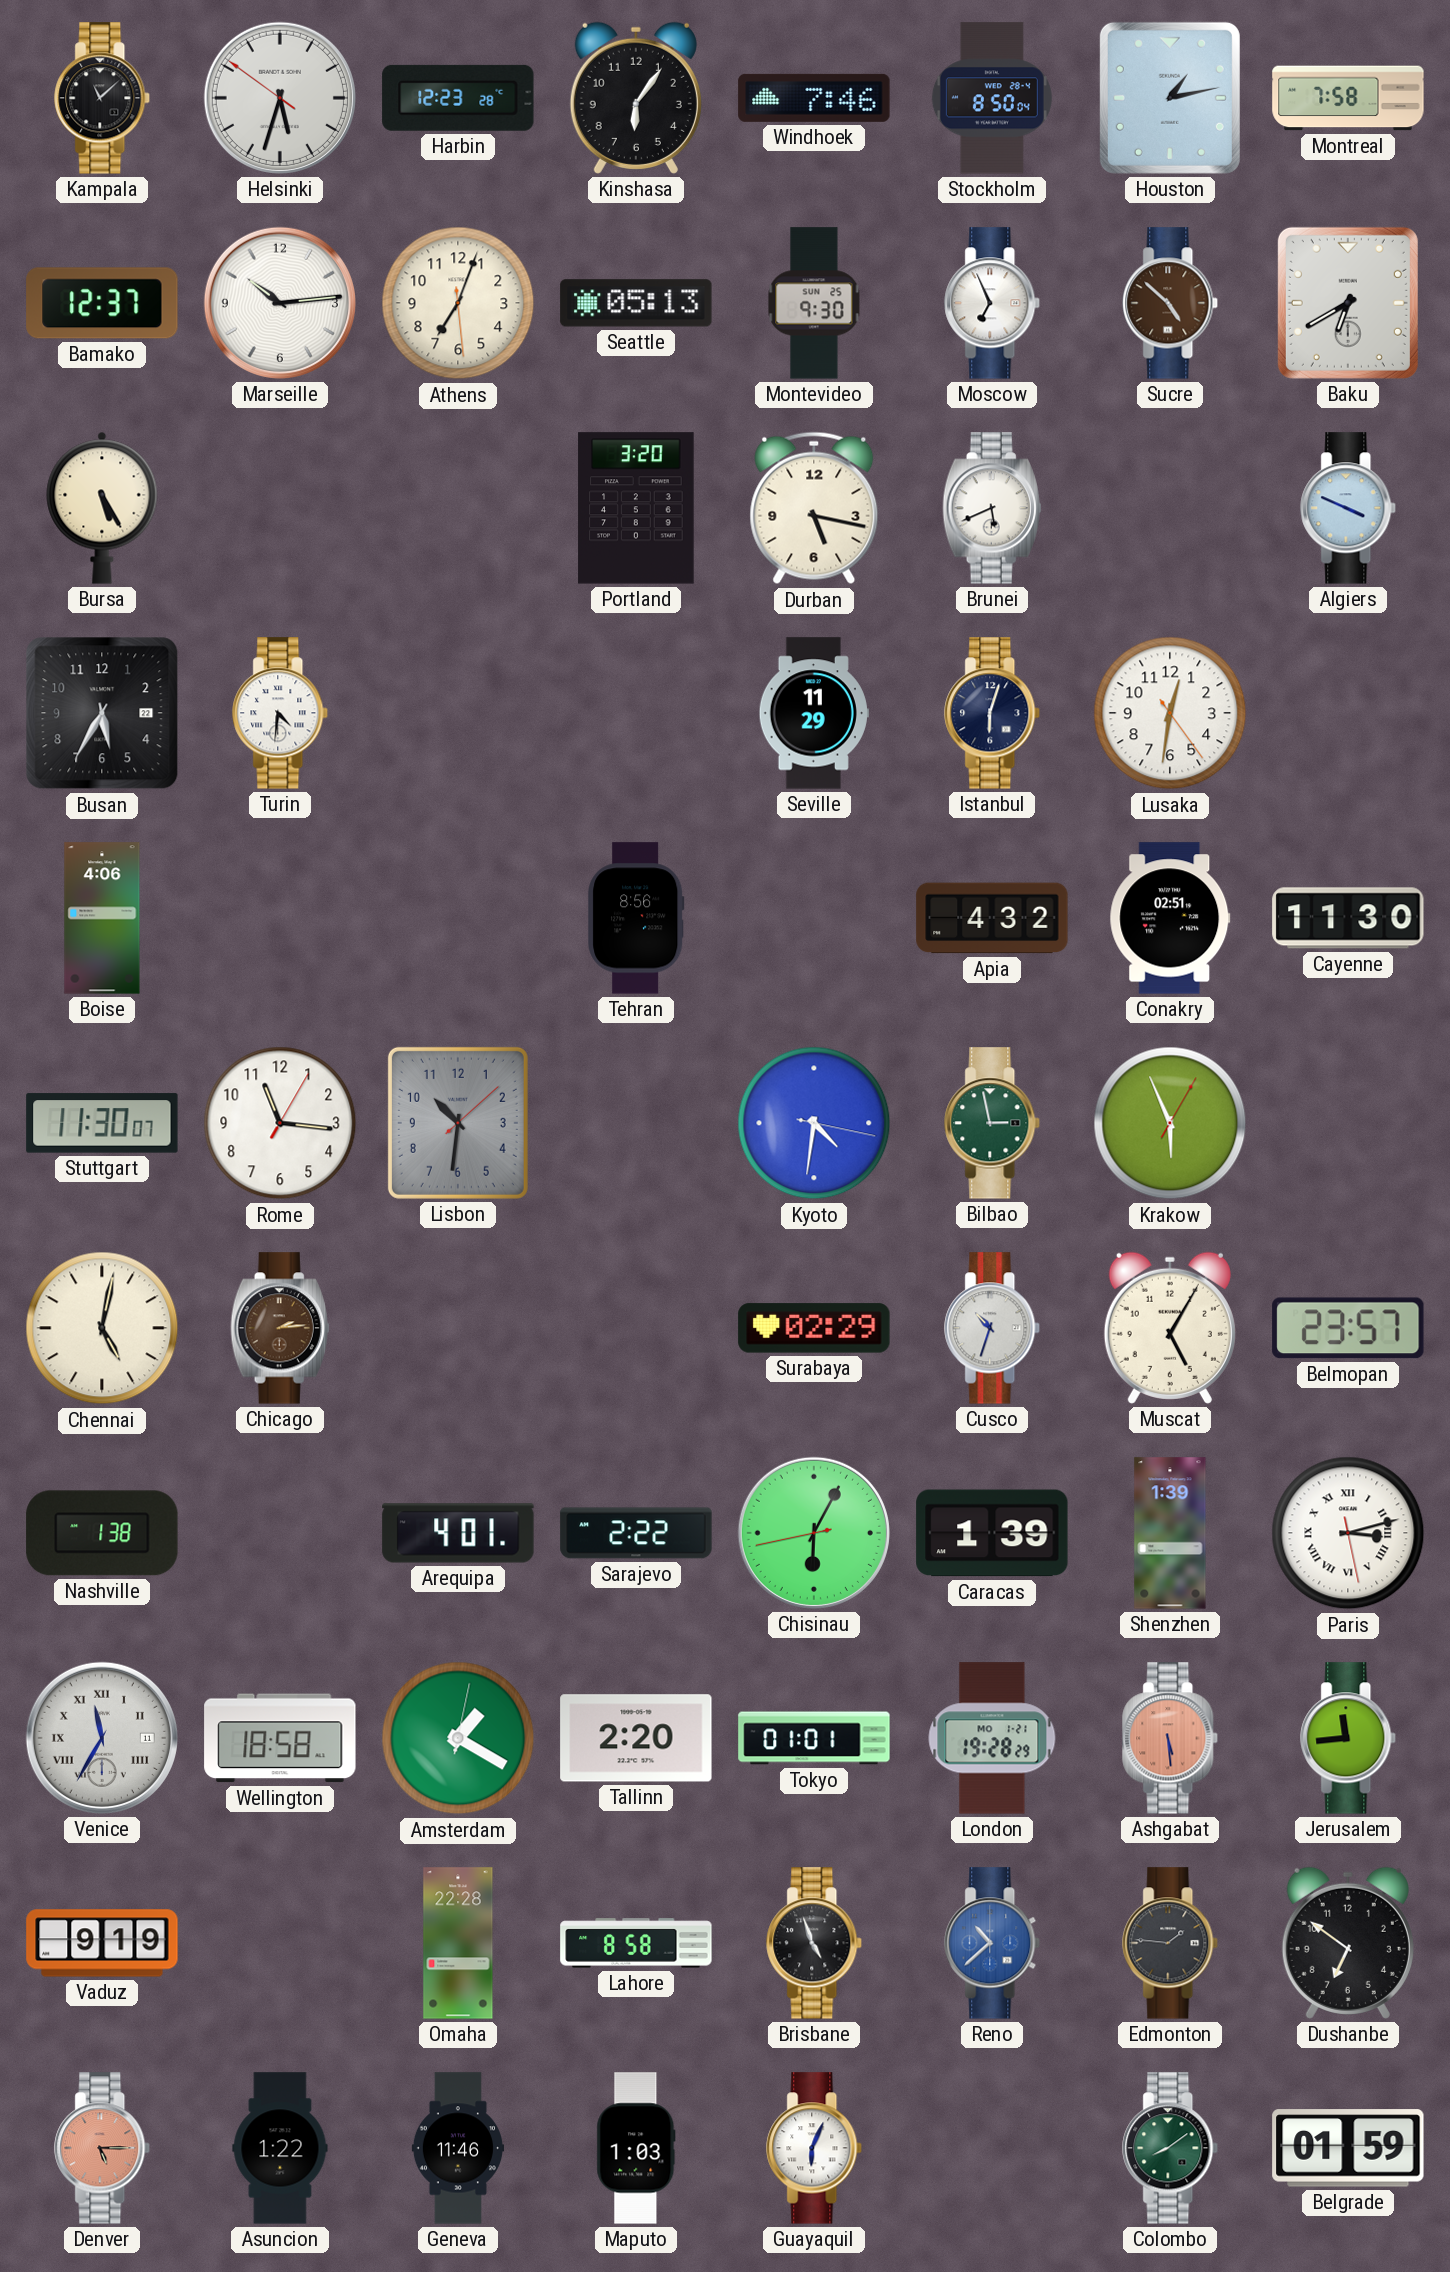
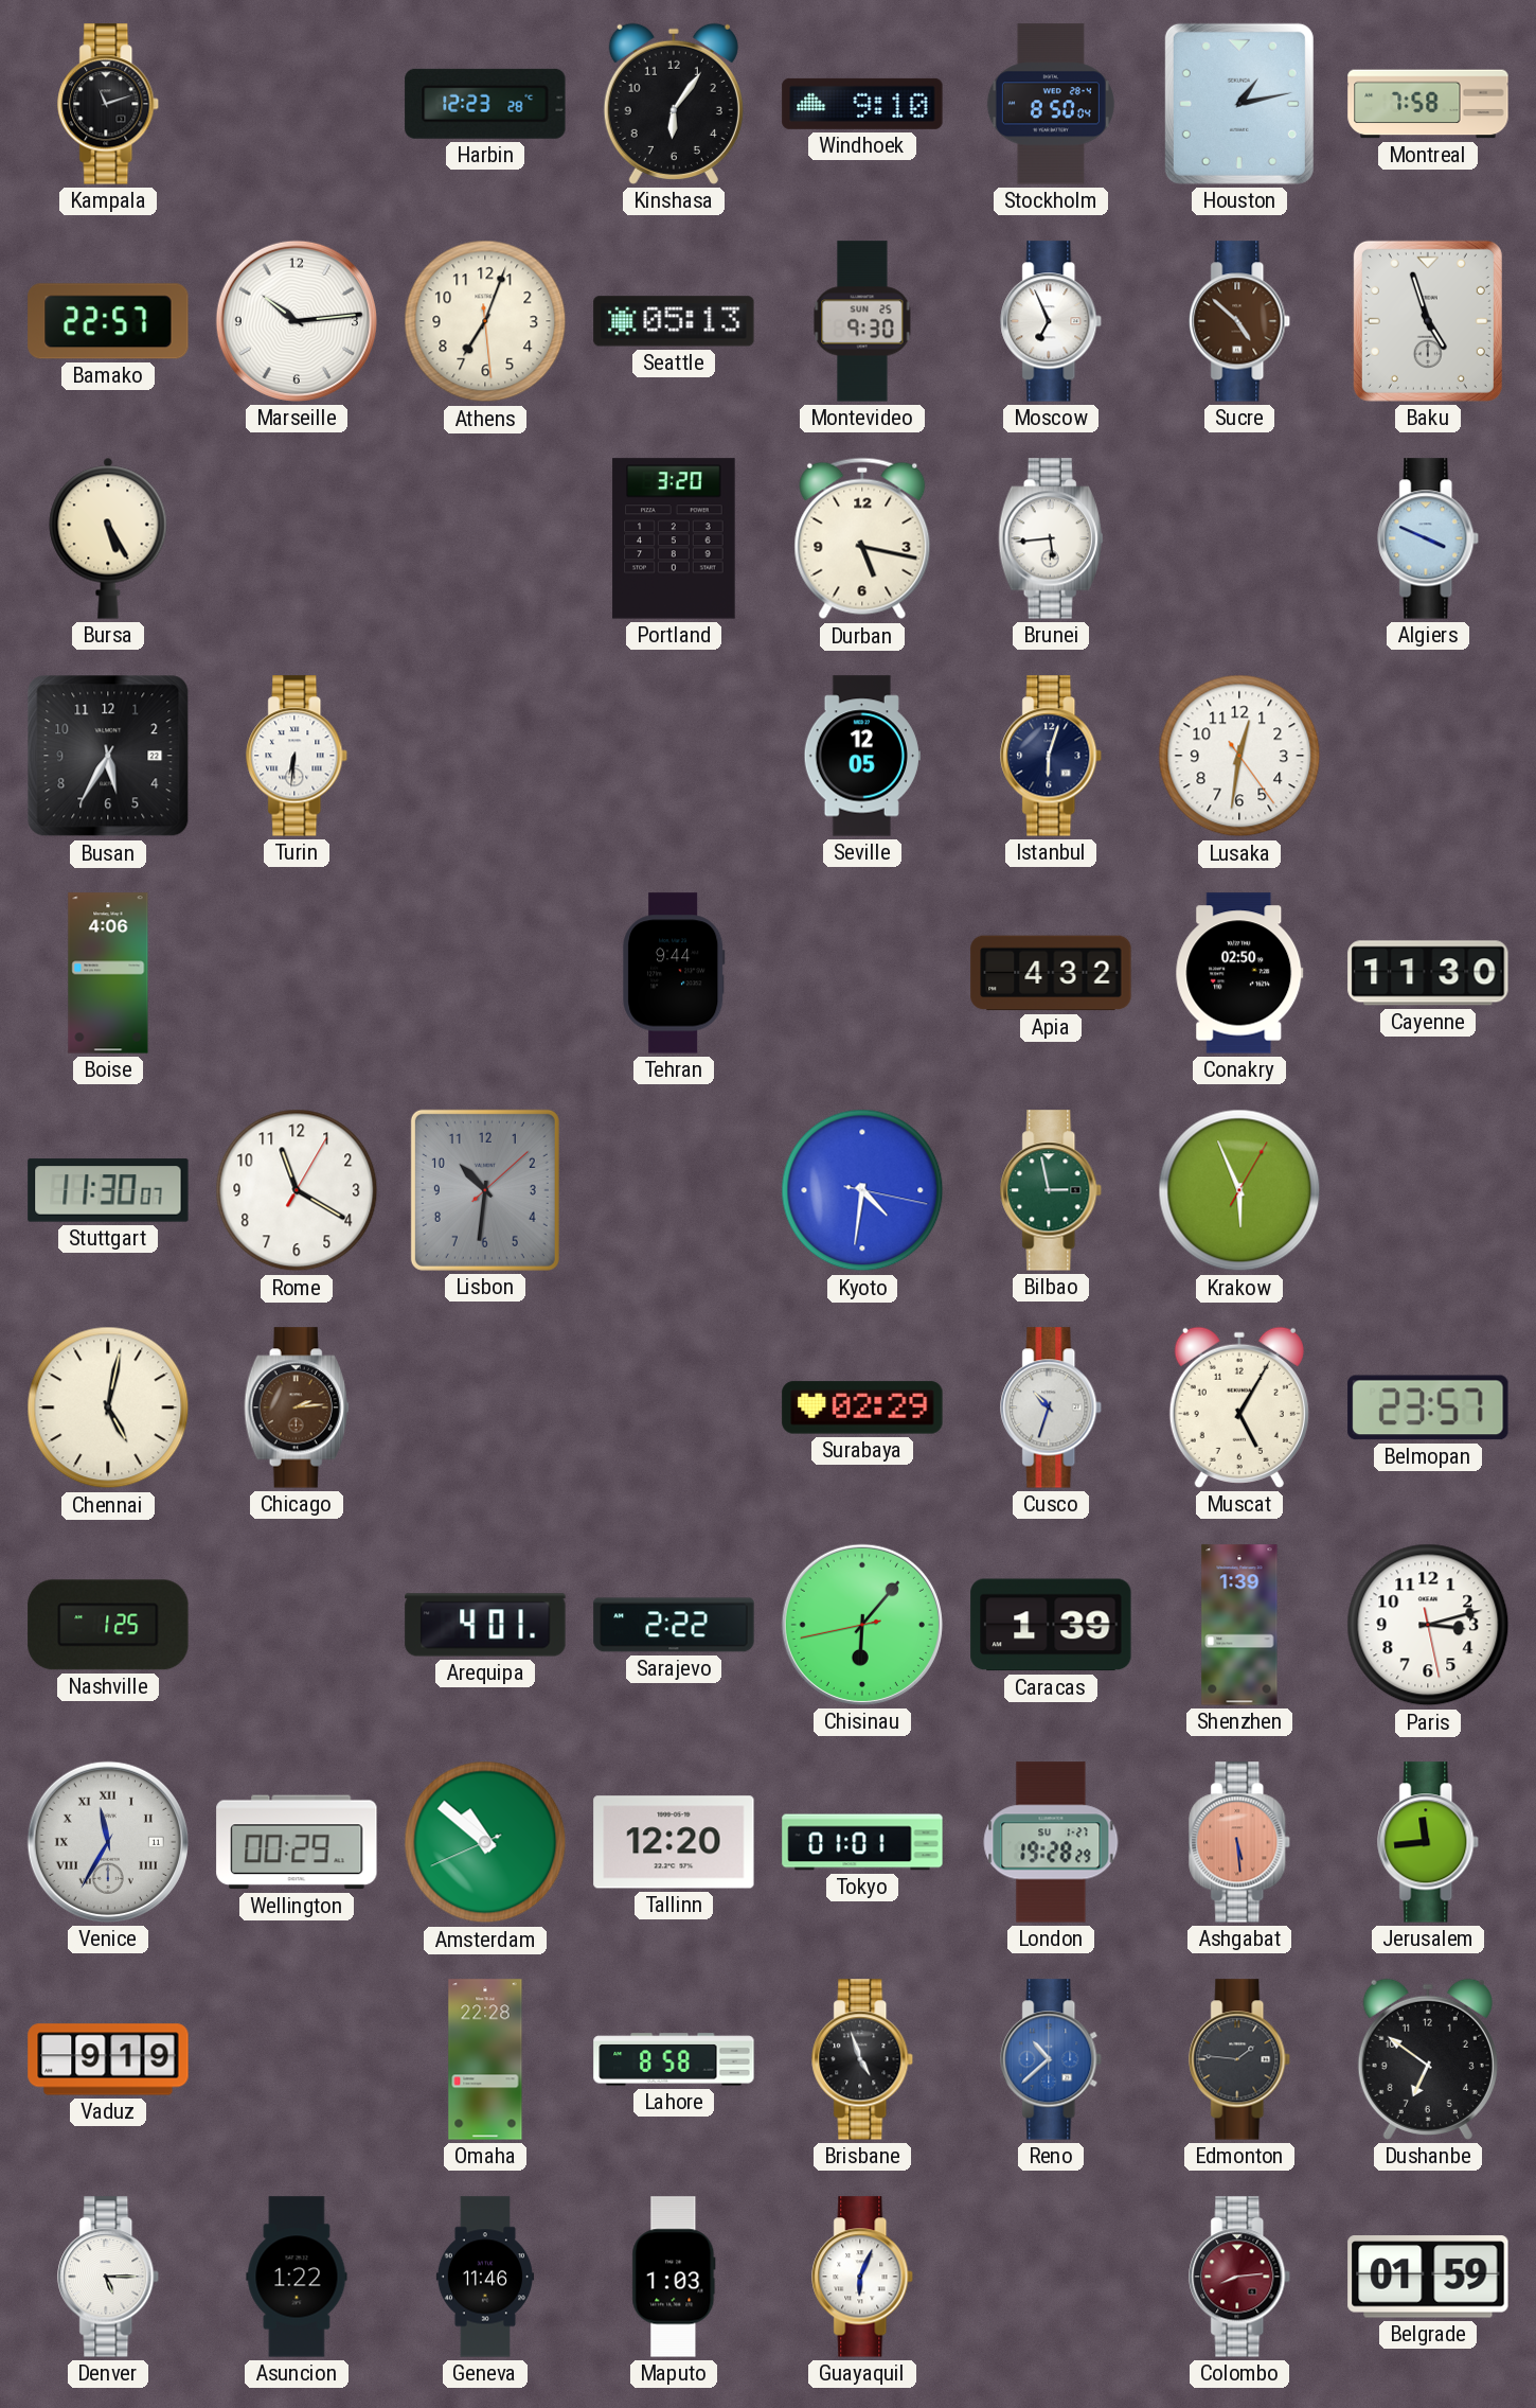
Kampala: 11:08 -> 11:12 (109, 104)
Helsinki: 5:32 -> none (280, 98)
Windhoek: 7:46 -> 9:10 (862, 104)
Bamako: 12:37 -> 22:57 (108, 321)
Baku: 6:40 -> 4:57 (1428, 321)
Brunei: 5:41 -> 5:44 (1051, 538)
Turin: 4:31 -> 6:31 (298, 756)
Seville: 11:29 -> 12:05 (862, 756)
Tehran: 8:56 -> 9:44 (675, 973)
Conakry: 02:51 -> 02:50 (1239, 973)
Rome: 11:16 -> 11:20 (297, 1190)
Nashville: 1:38 -> 1:25 (108, 1625)
Chisinau: 6:04 -> 6:06 (862, 1625)
Paris numerals: Roman -> Arabic (1428, 1625)
Wellington: 18:58 -> 00:29 (297, 1842)
Amsterdam: 1:20 -> 10:51 (485, 1842)
Tallinn: 2:20 -> 12:20 (674, 1842)
London date: MO 1-21 -> SU 1-27 (1051, 1842)
Denver dial: salmon -> white (109, 2277)
Colombo: 8:09 -> 8:14 (1240, 2277)
Colombo dial: green -> burgundy (1240, 2277)
